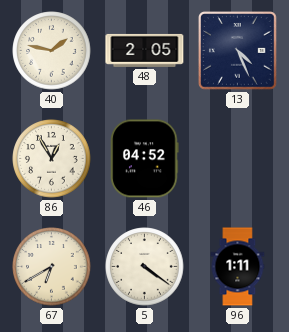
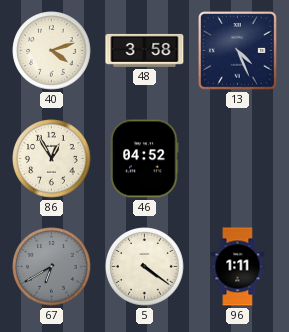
40: 1:47 -> 4:12 (52, 51)
48: 2:05 -> 3:58 (145, 50)
67 dial: cream -> grey (52, 267)
